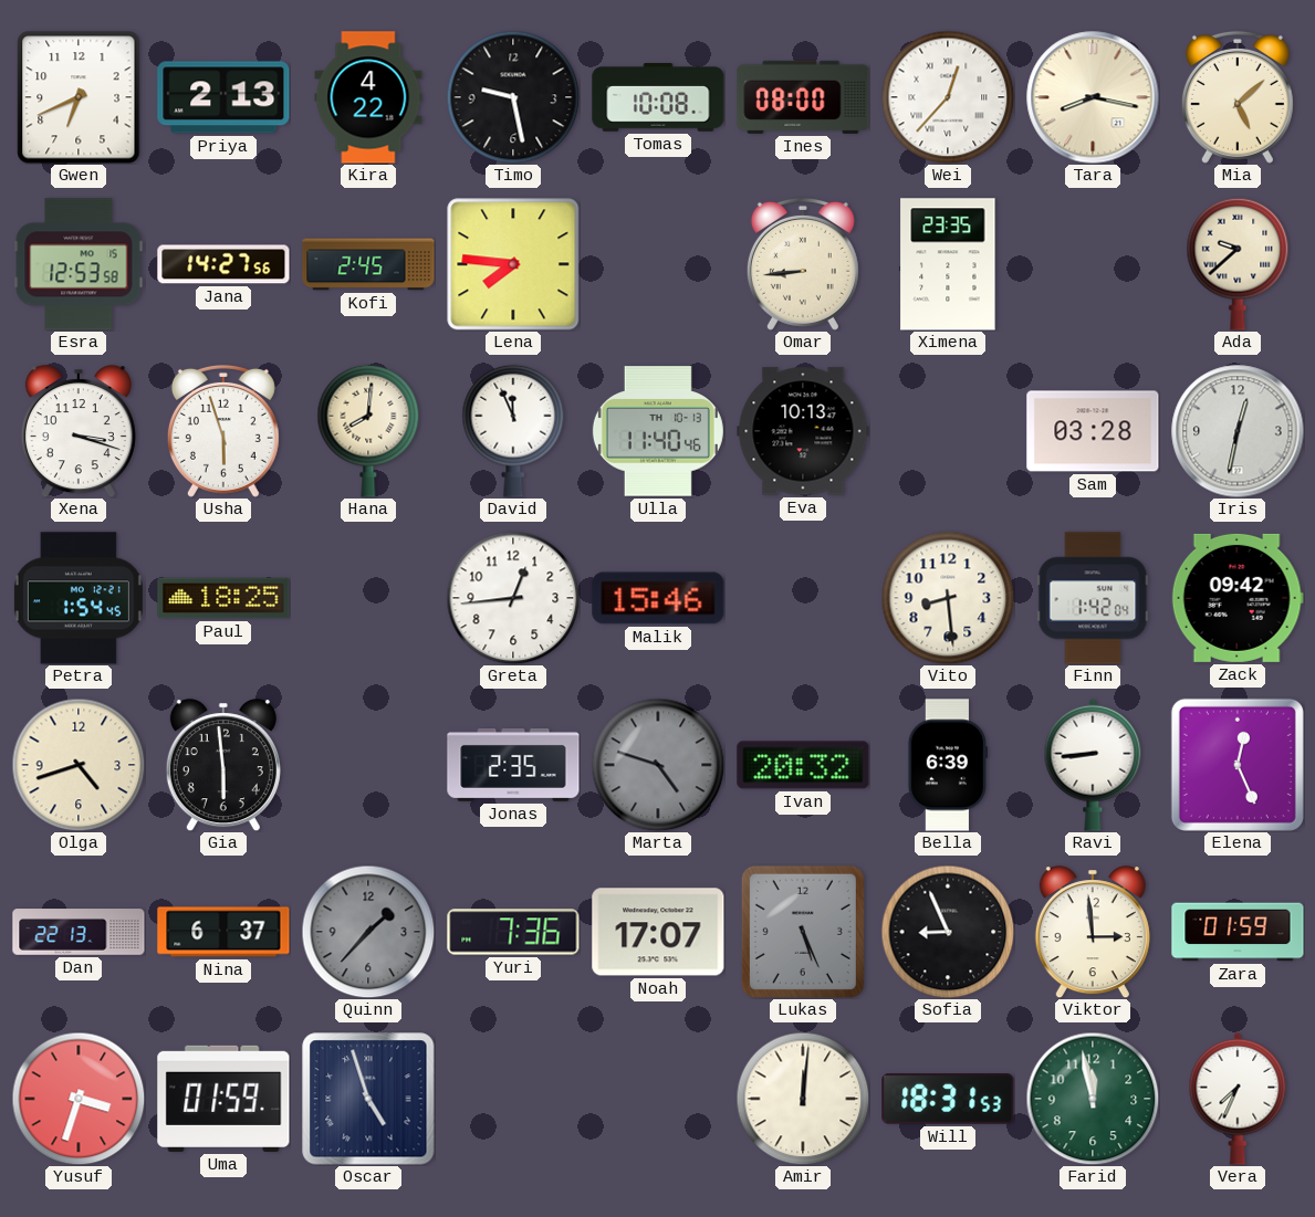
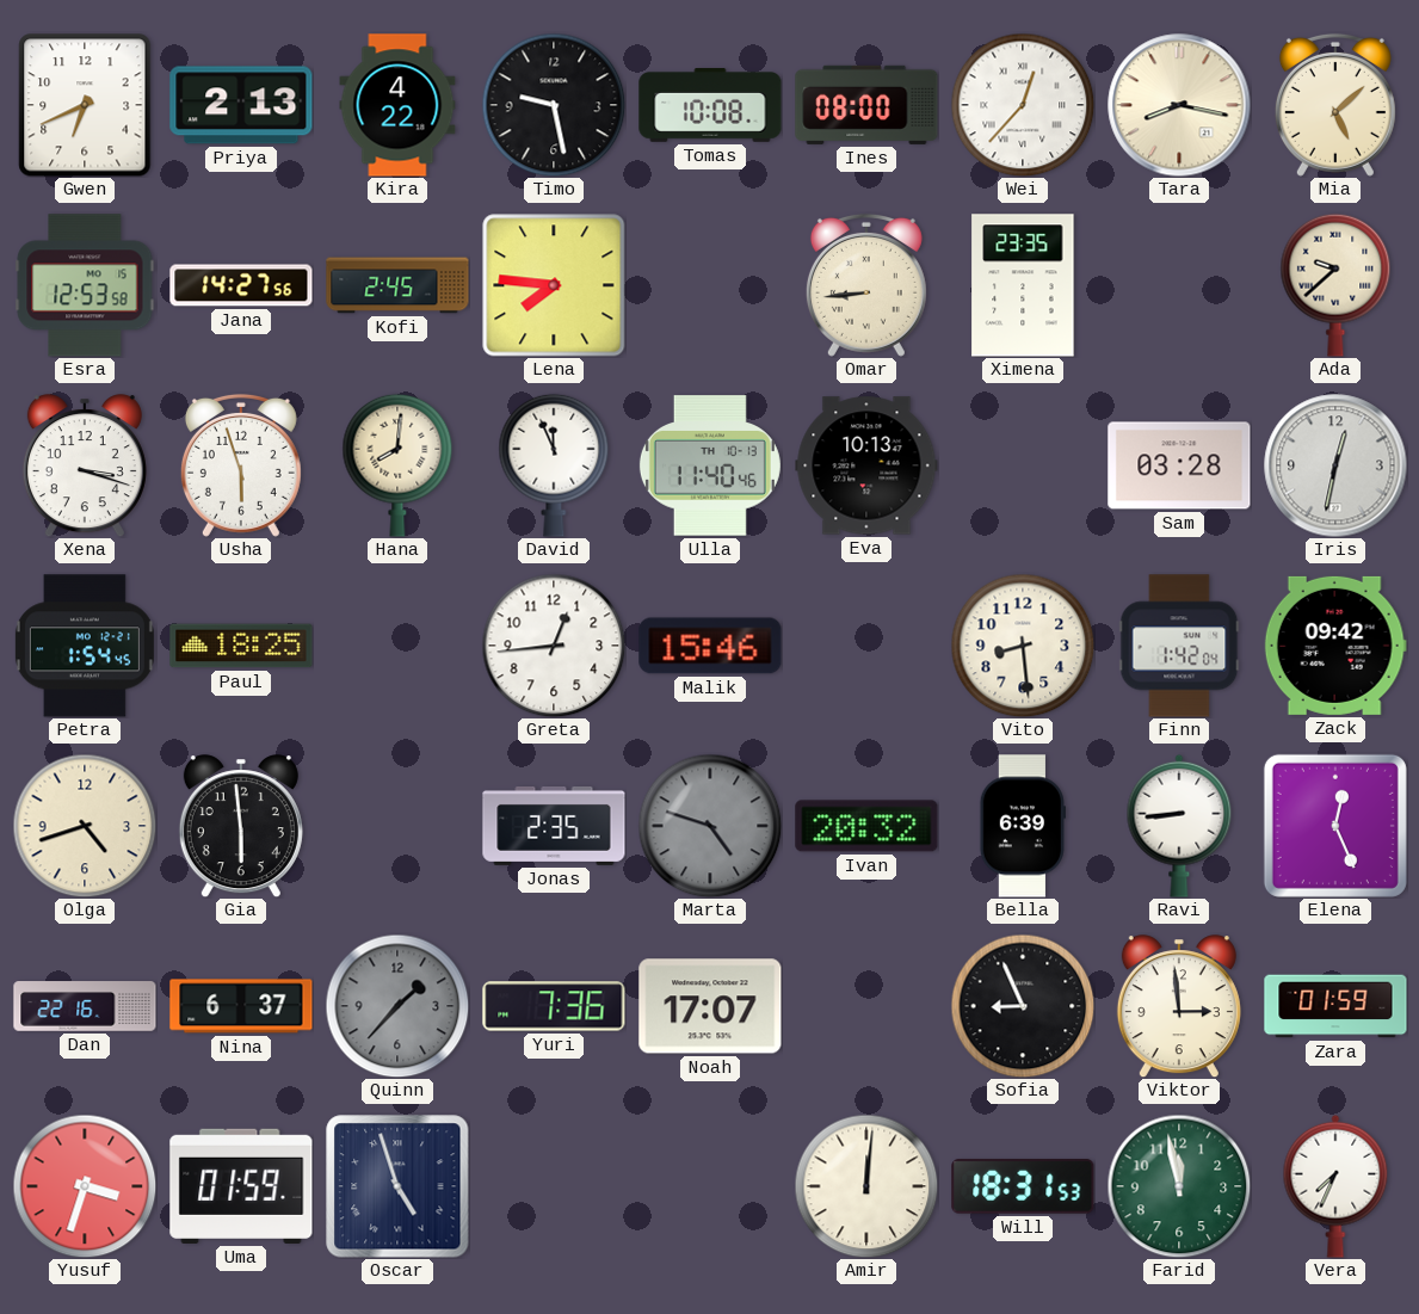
Dan: 22:13 -> 22:16 (85, 1006)
Lukas: 5:26 -> none (803, 932)
